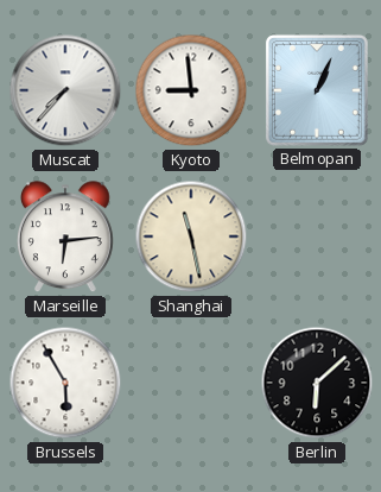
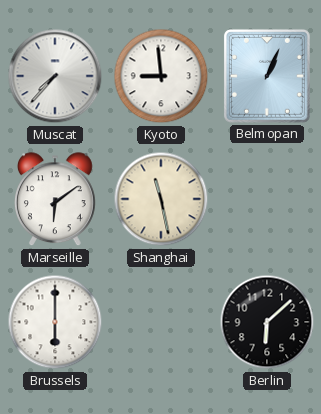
Marseille: 6:14 -> 6:09 (55, 200)
Brussels: 5:55 -> 6:00 (55, 322)
